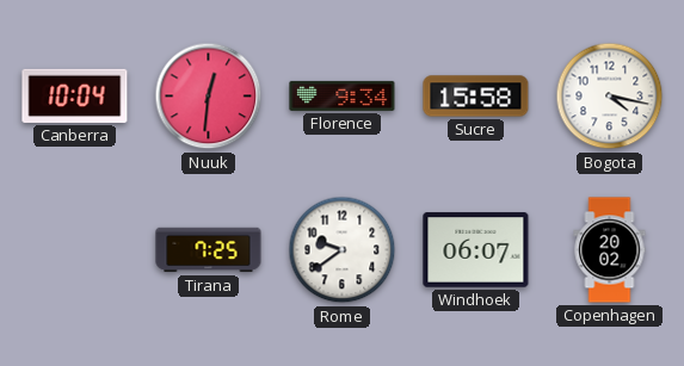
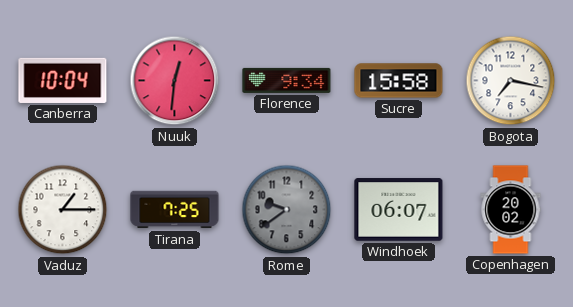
Bogota: 4:17 -> 7:17 (511, 81)
Vaduz: none -> 1:15 (63, 210)
Rome dial: white -> grey (287, 210)
